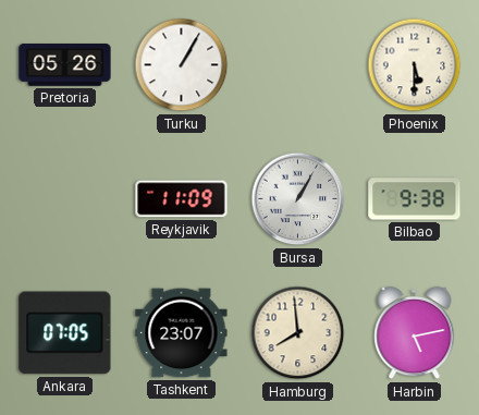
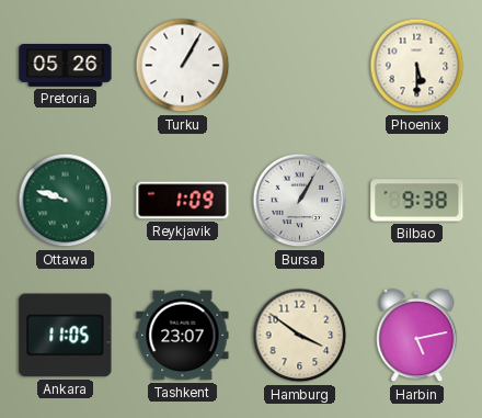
Ottawa: none -> 9:48 (66, 201)
Reykjavik: 11:09 -> 1:09 (183, 201)
Ankara: 07:05 -> 11:05 (66, 336)
Hamburg: 7:59 -> 3:51 (300, 336)
